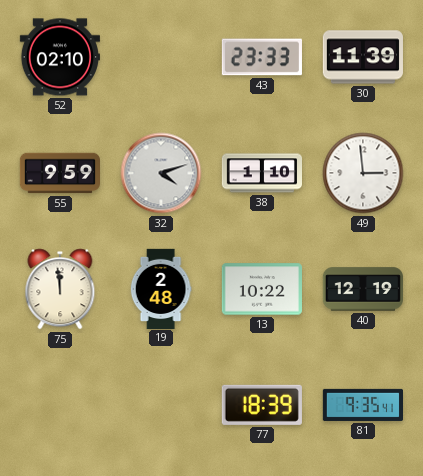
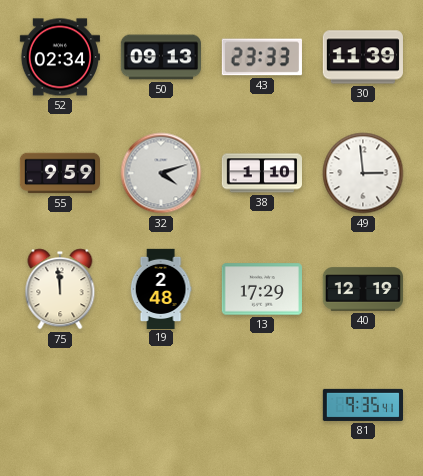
52: 02:10 -> 02:34 (60, 57)
50: none -> 09:13 (160, 57)
13: 10:22 -> 17:29 (262, 289)
77: 18:39 -> none (262, 405)
